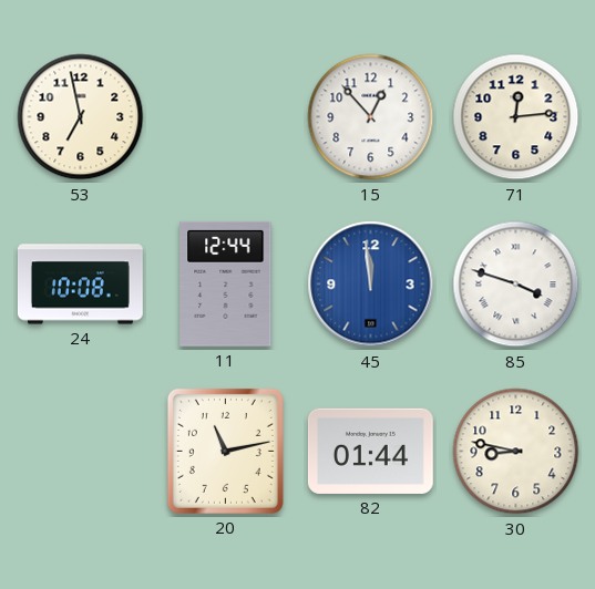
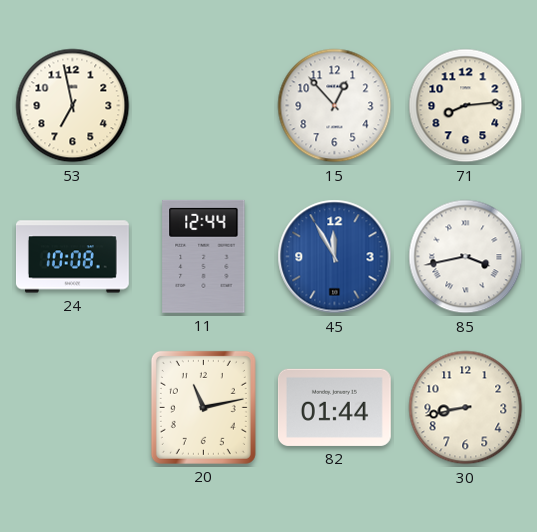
71: 12:14 -> 8:14 (466, 106)
45: 11:59 -> 11:55 (335, 257)
85: 3:48 -> 3:43 (466, 257)
30: 8:47 -> 8:43 (466, 408)
